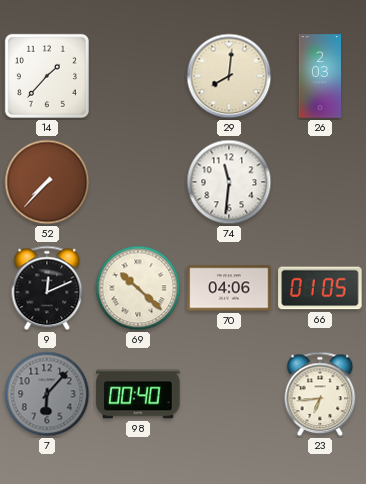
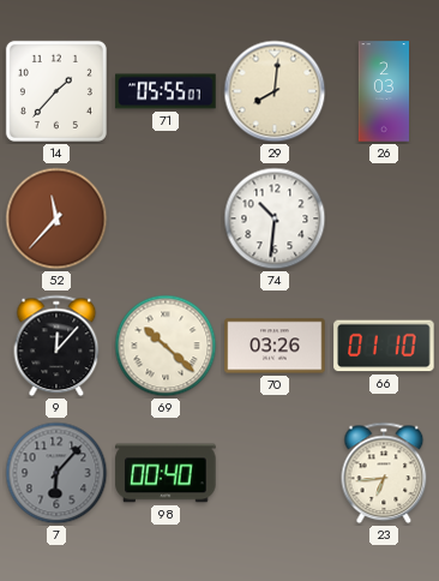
71: none -> 05:55 (166, 91)
52: 7:37 -> 11:37 (56, 218)
74: 11:31 -> 10:31 (275, 218)
9: 12:11 -> 12:07 (56, 346)
70: 04:06 -> 03:26 (275, 346)
66: 01:05 -> 01:10 (384, 346)
